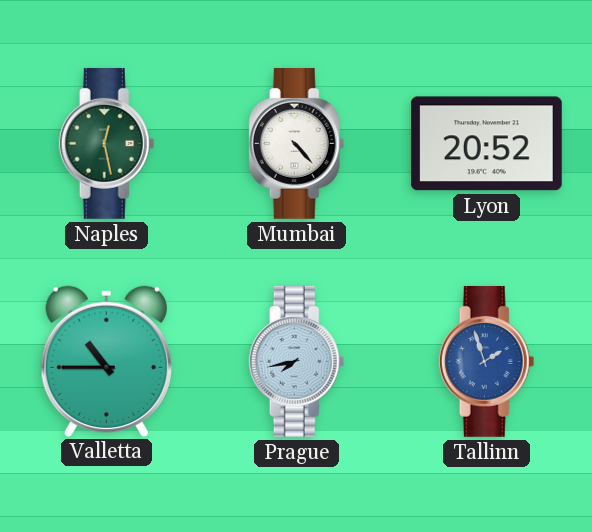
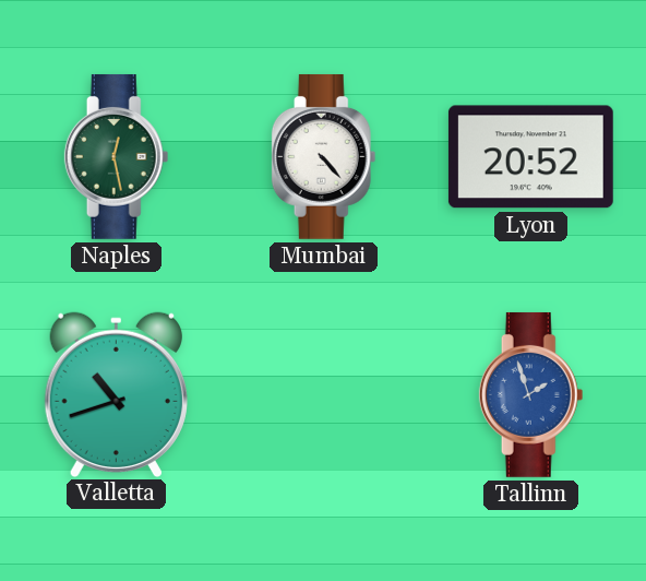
Valletta: 10:45 -> 10:42 (116, 394)
Prague: 7:43 -> none (297, 361)
